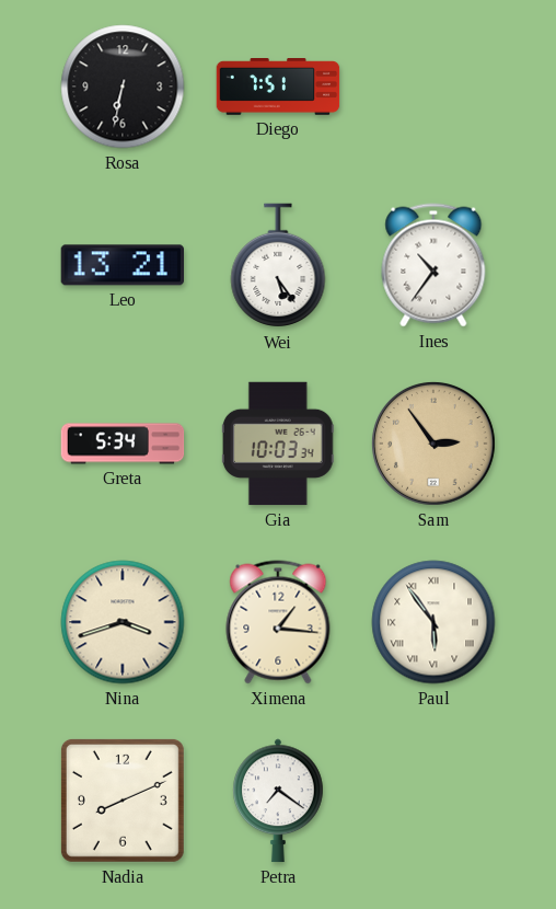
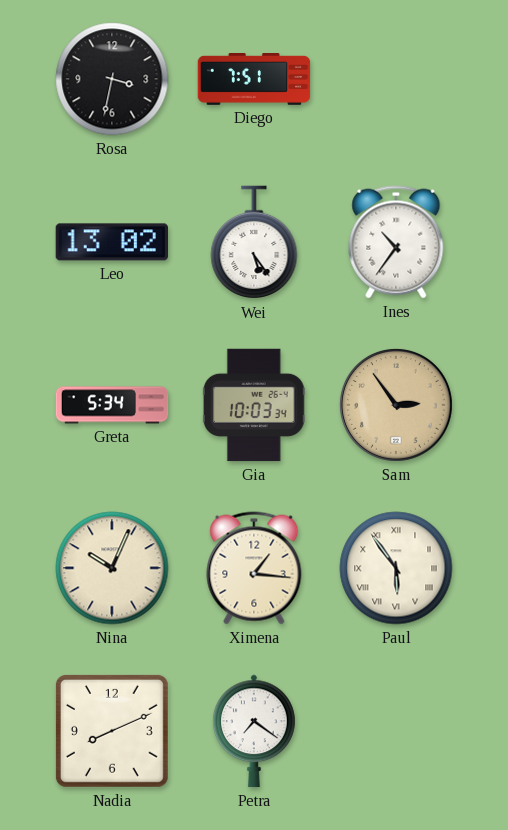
Rosa: 6:32 -> 3:32 (112, 79)
Leo: 13:21 -> 13:02 (111, 242)
Nina: 3:42 -> 10:04 (112, 568)
